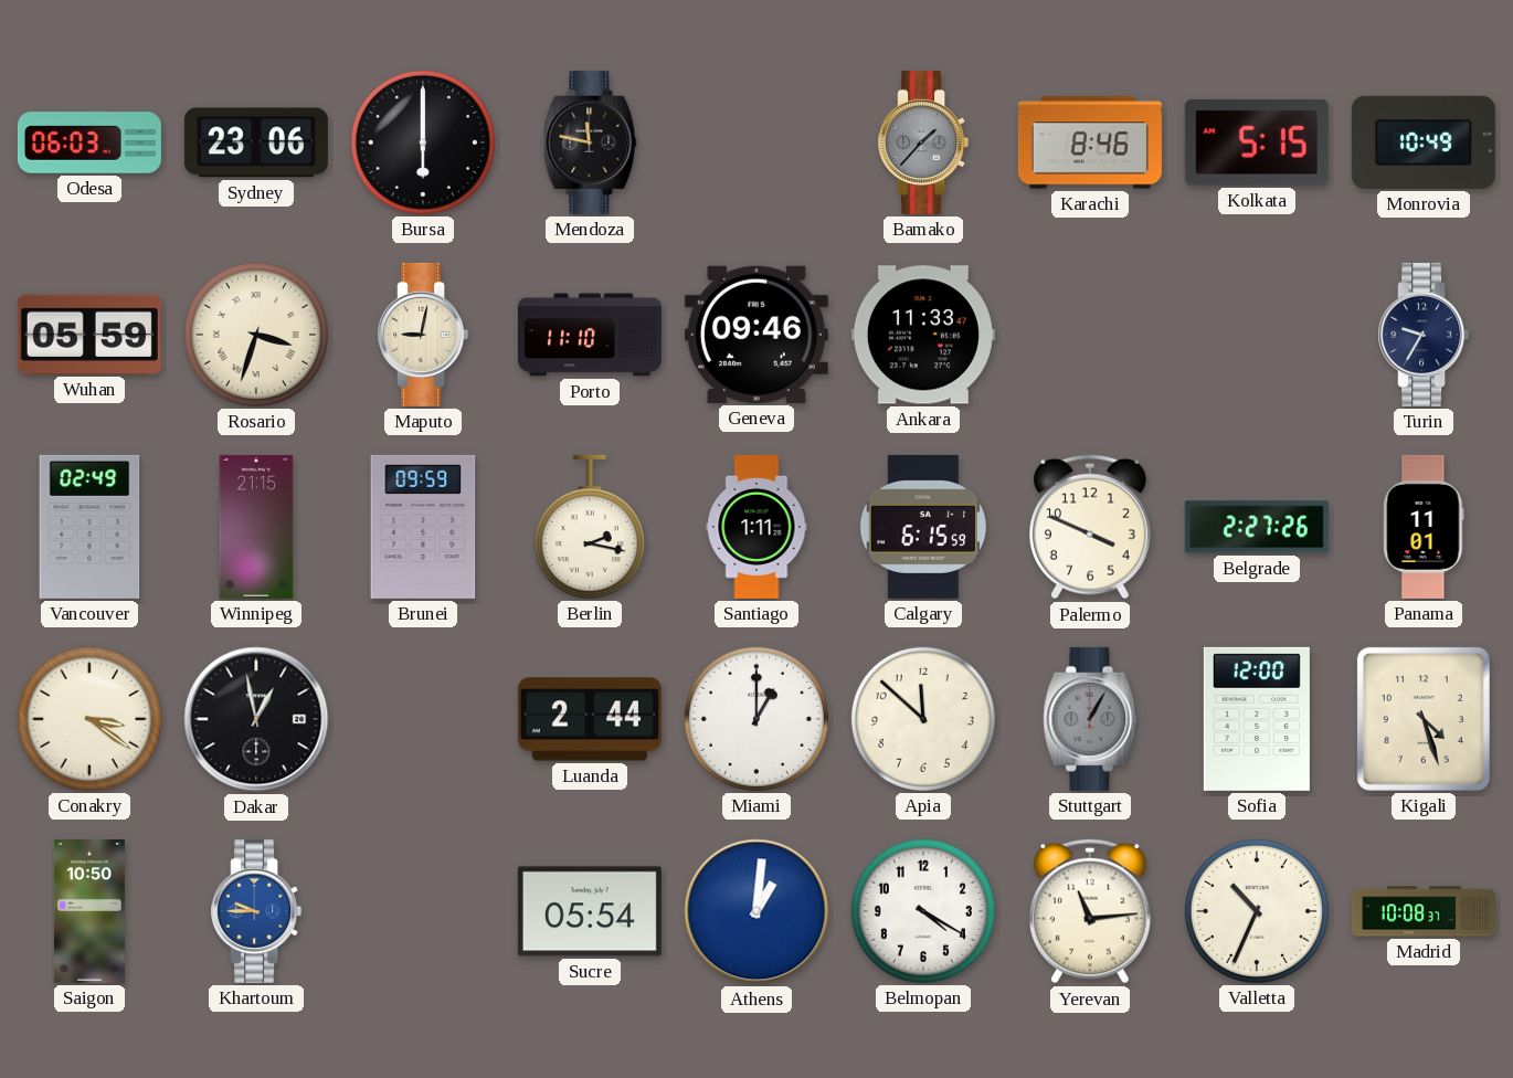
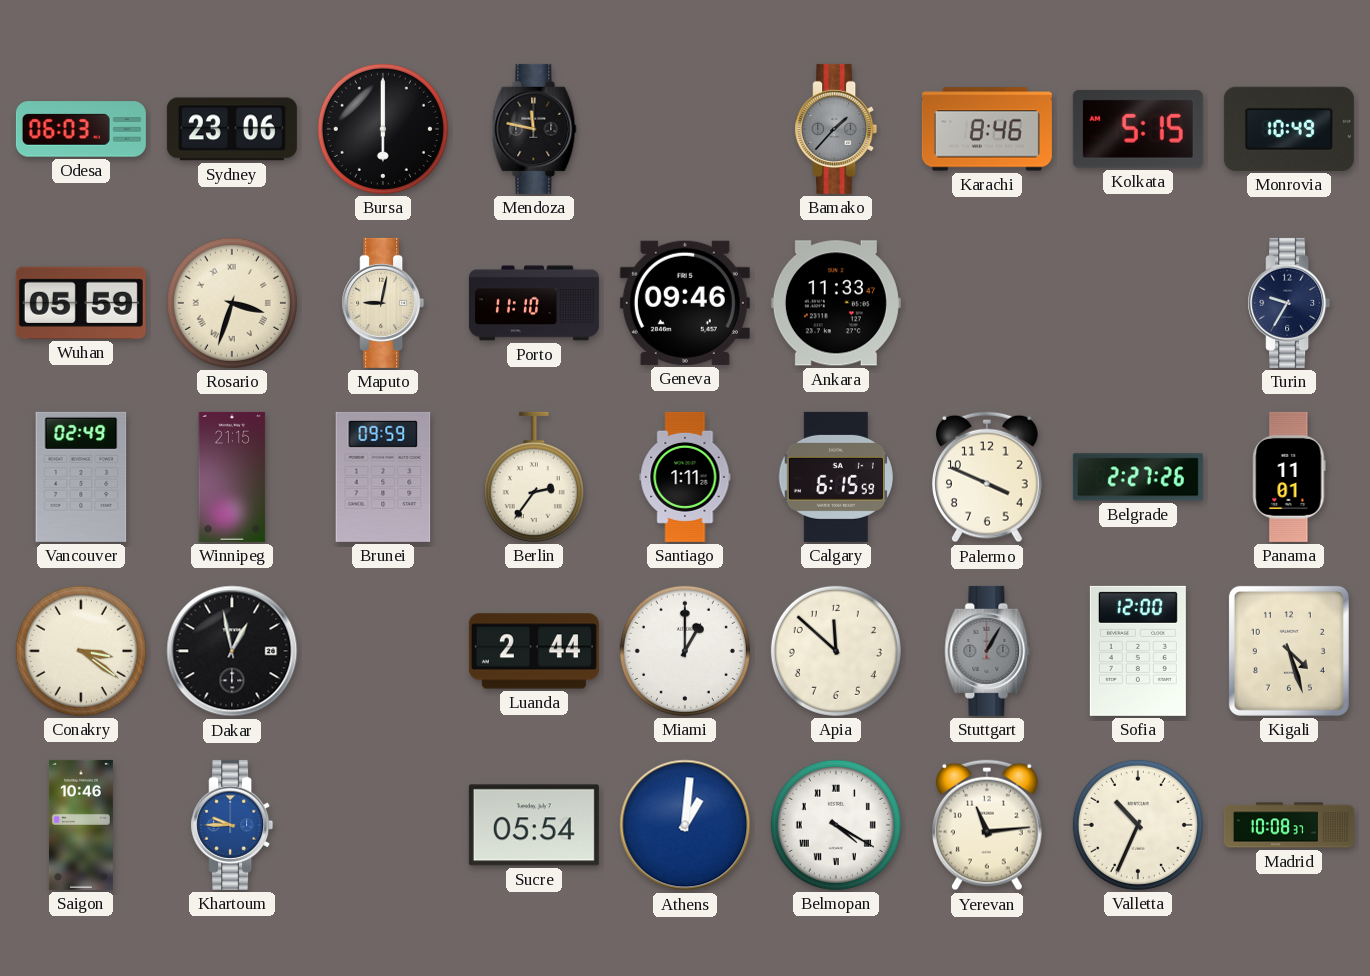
Berlin: 2:17 -> 2:36 (534, 477)
Saigon: 10:50 -> 10:46 (81, 825)
Belmopan numerals: Arabic -> Roman (836, 825)
